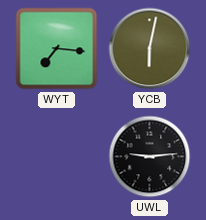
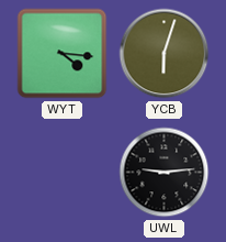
WYT: 7:16 -> 4:16 (63, 54)
YCB: 6:02 -> 6:03 (165, 54)
